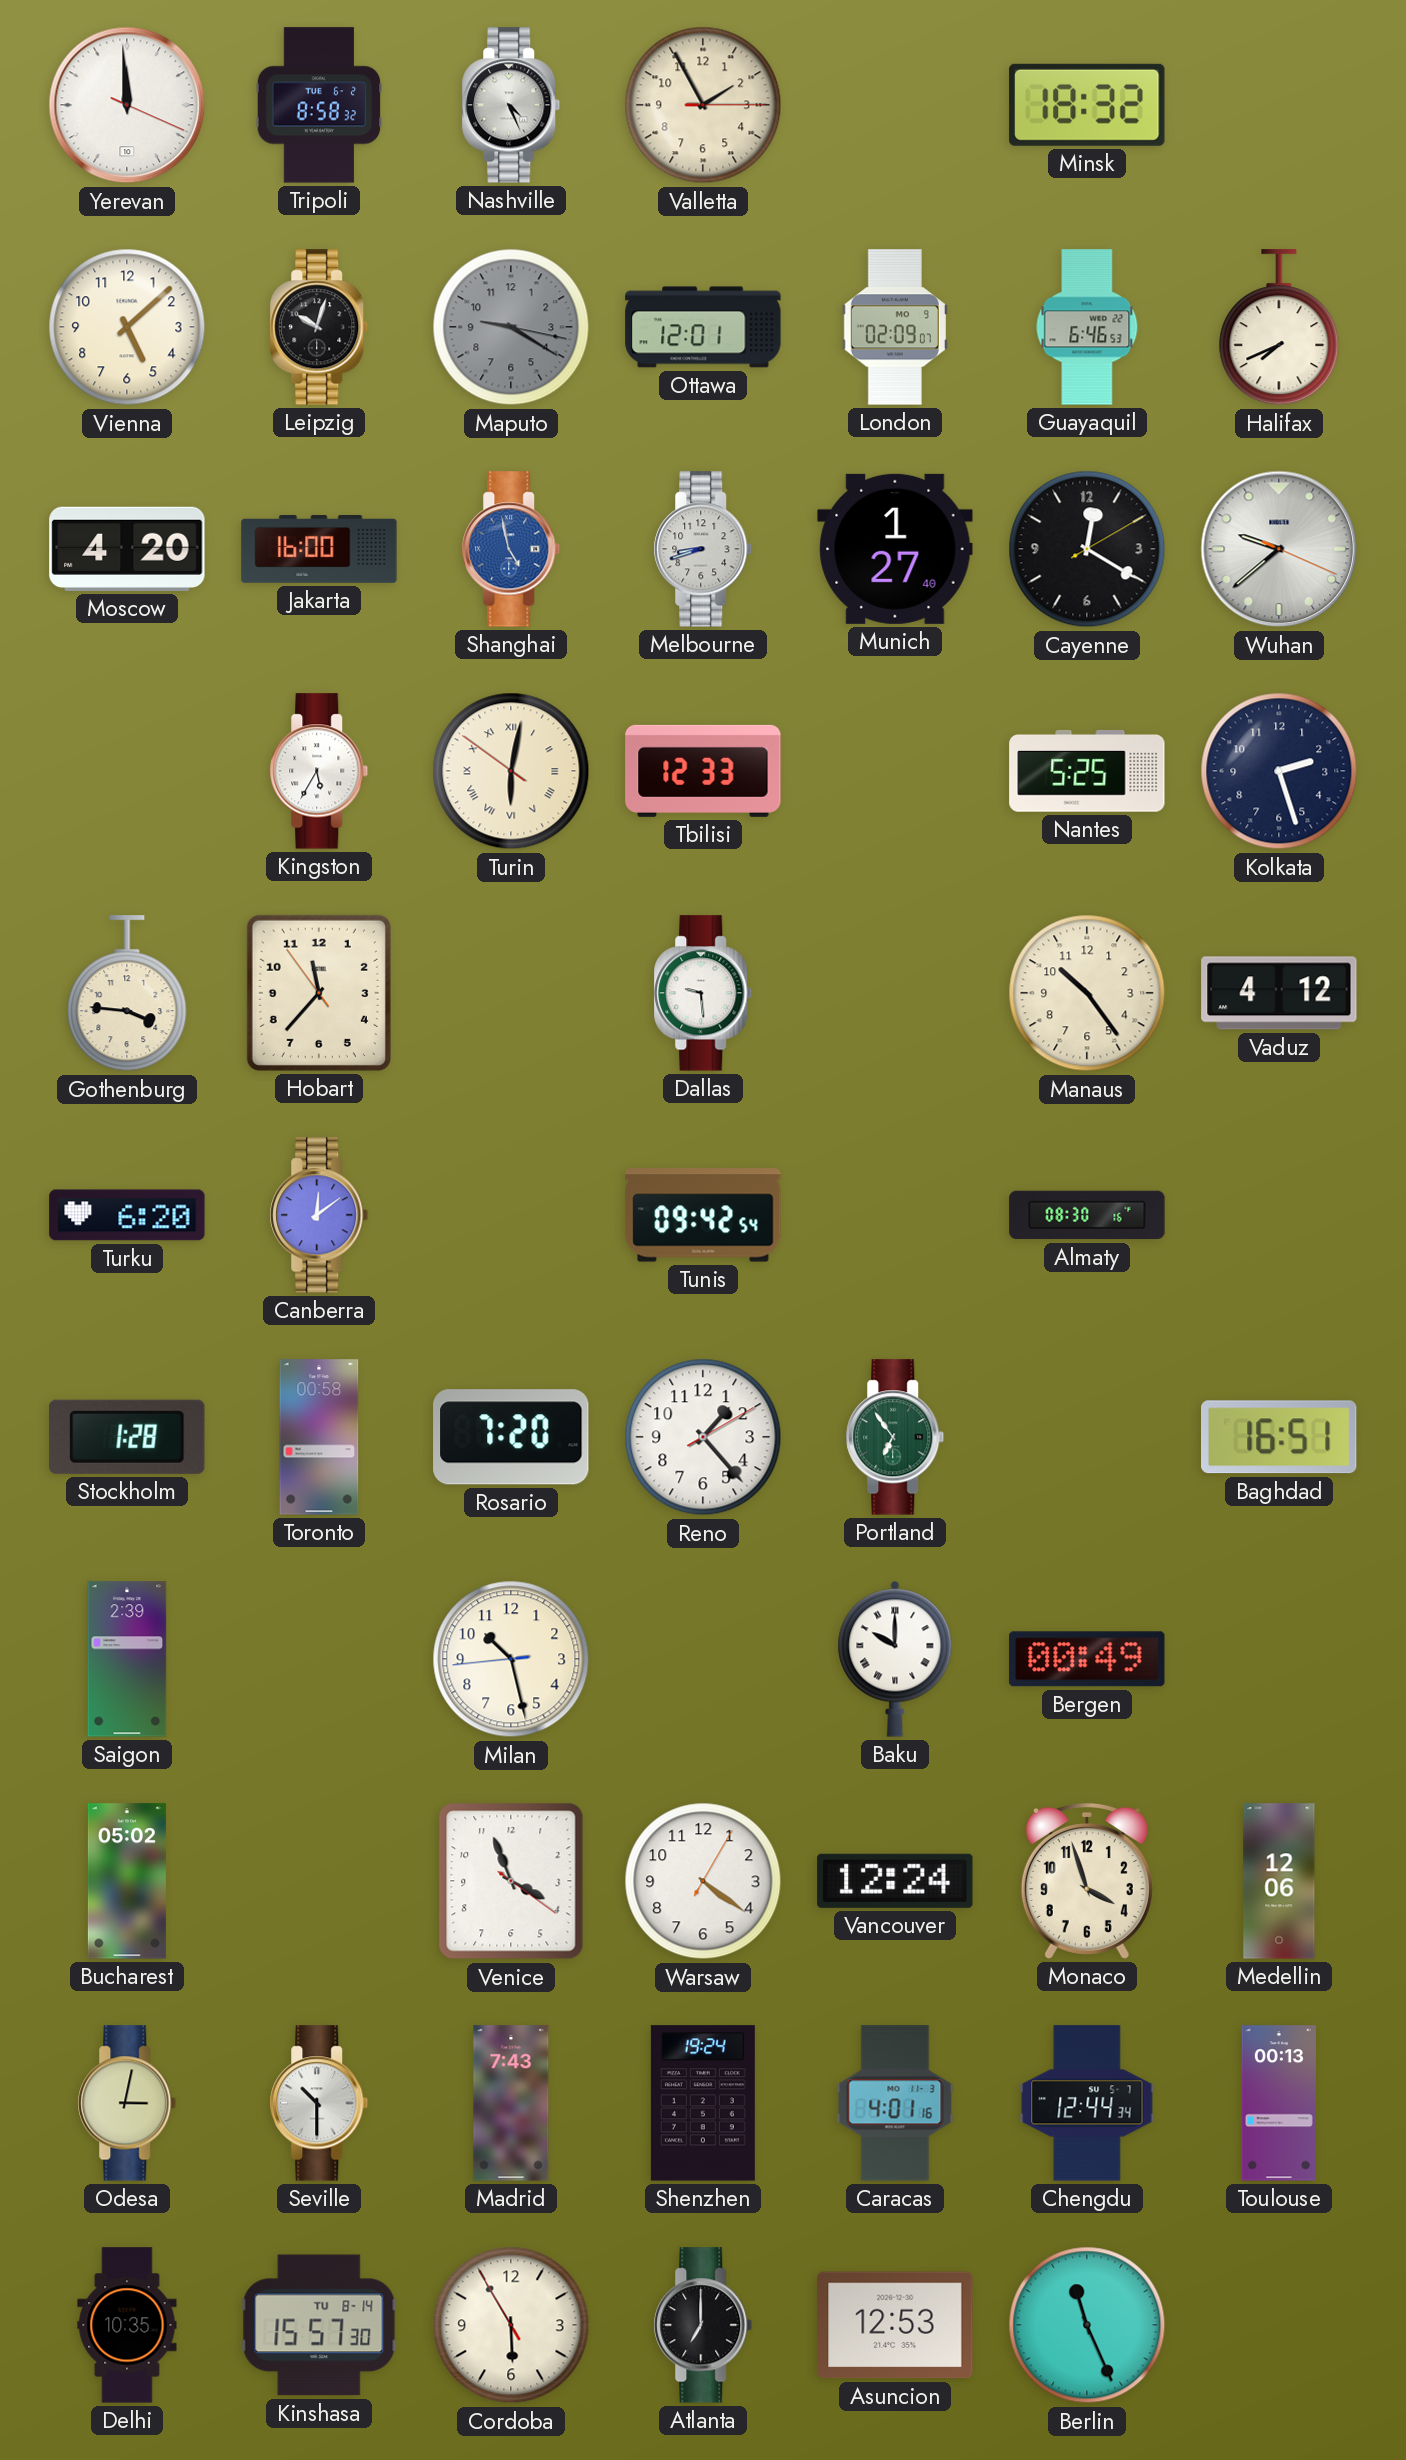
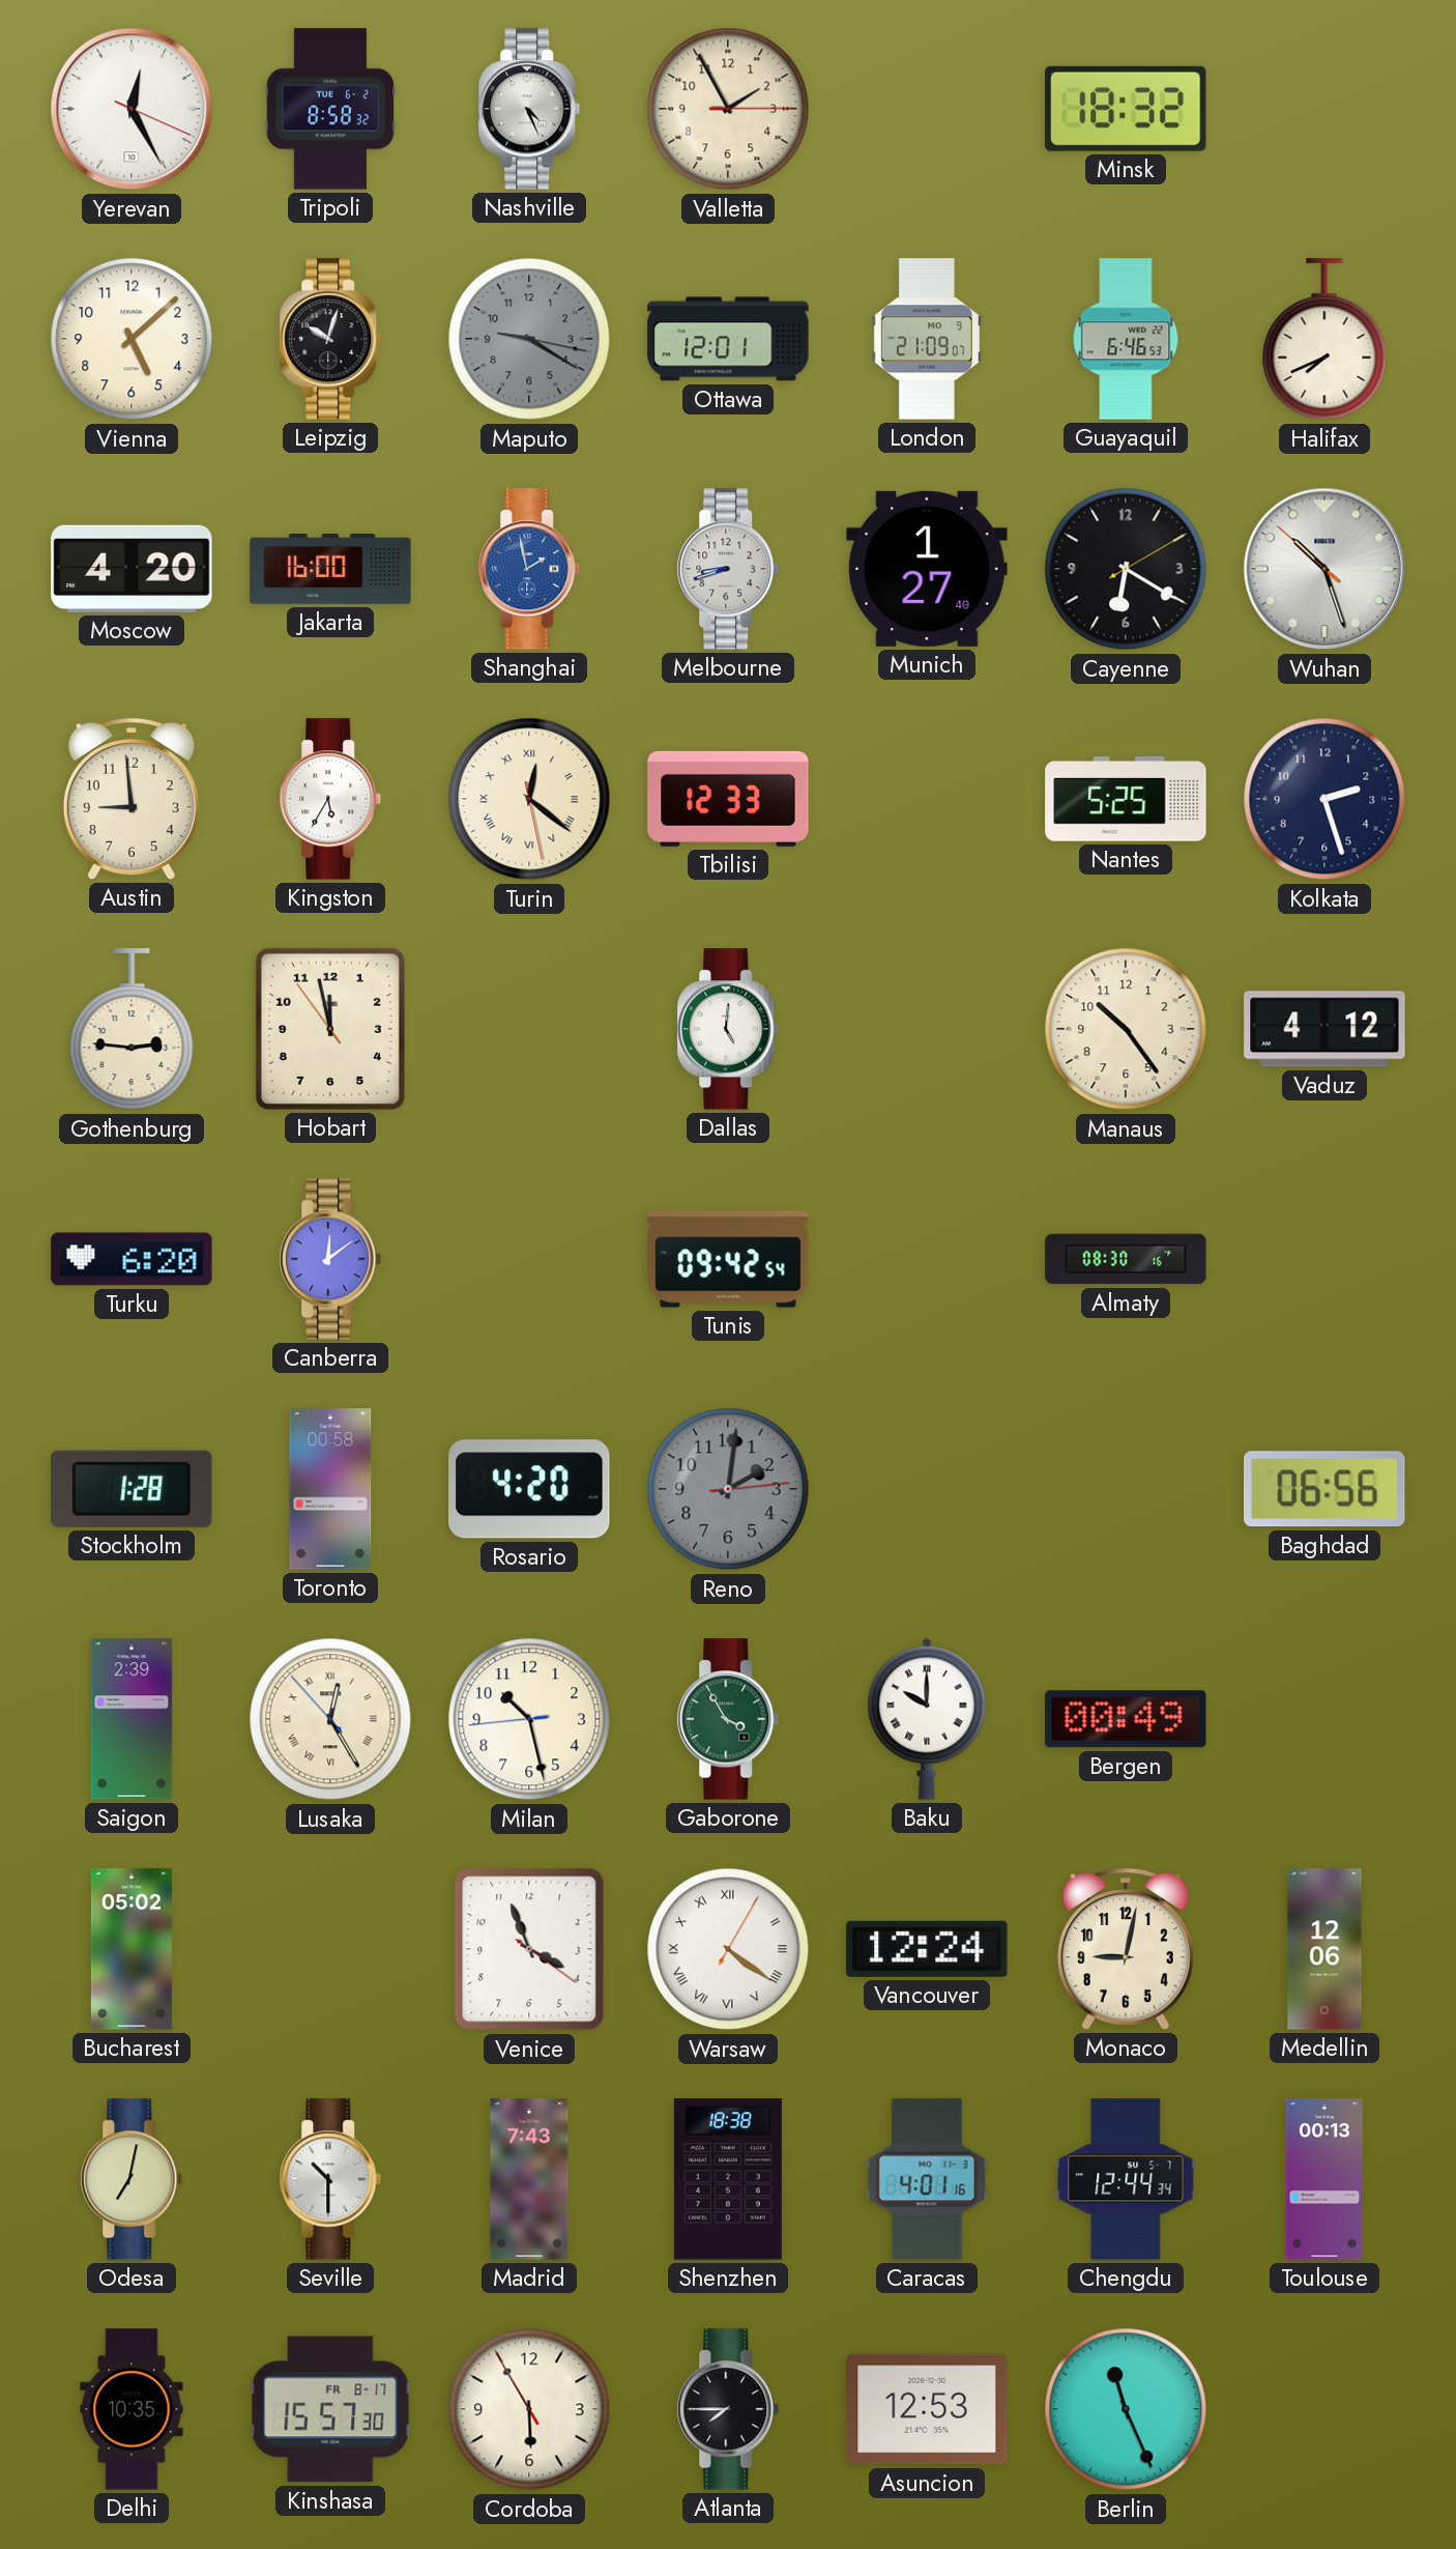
Yerevan: 11:59 -> 12:25 (132, 109)
London: 02:09 -> 21:09 (927, 339)
Shanghai: 4:58 -> 1:58 (529, 569)
Cayenne: 12:20 -> 6:20 (1126, 569)
Wuhan: 9:38 -> 10:26 (1324, 569)
Austin: none -> 8:59 (132, 799)
Turin: 6:01 -> 12:21 (529, 799)
Gothenburg: 3:46 -> 2:46 (132, 1030)
Hobart: 11:36 -> 11:57 (330, 1029)
Dallas: 9:29 -> 5:01 (728, 1029)
Rosario: 7:20 -> 4:20 (529, 1489)
Reno: 1:23 -> 2:01 (728, 1489)
Reno dial: white -> grey (728, 1489)
Portland: 6:54 -> none (895, 1437)
Baghdad: 16:51 -> 06:56 (1326, 1489)
Lusaka: none -> 12:24 (330, 1719)
Gaborone: none -> 3:55 (728, 1719)
Warsaw numerals: Arabic -> Roman (728, 1949)
Monaco: 3:57 -> 9:02 (1126, 1949)
Odesa: 3:02 -> 7:02 (132, 2179)
Shenzhen: 19:24 -> 18:38 (728, 2179)
Kinshasa date: TU 8-14 -> FR 8-17 (330, 2409)
Atlanta: 7:00 -> 7:45 (728, 2409)
